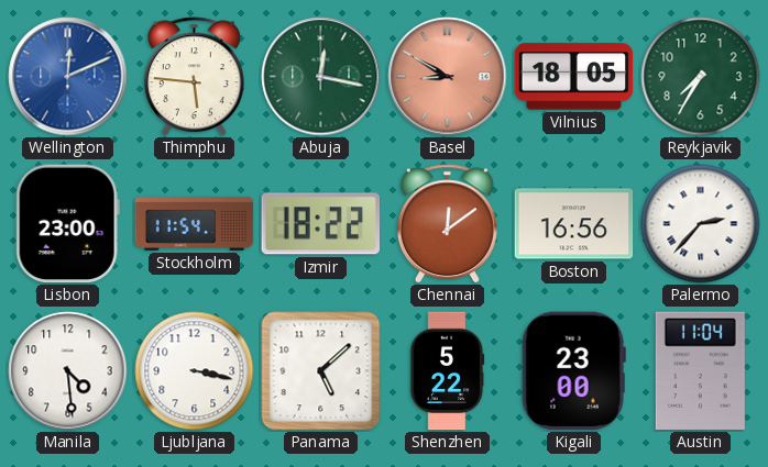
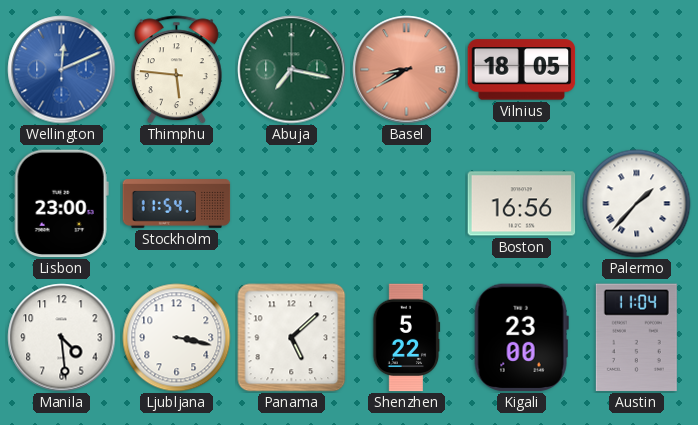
Abuja: 12:17 -> 7:17 (292, 70)
Basel: 8:50 -> 8:40 (407, 70)
Reykjavik: 7:35 -> none (701, 77)
Izmir: 18:22 -> none (321, 224)
Chennai: 12:09 -> none (447, 224)
Palermo: 2:37 -> 1:37 (637, 204)
